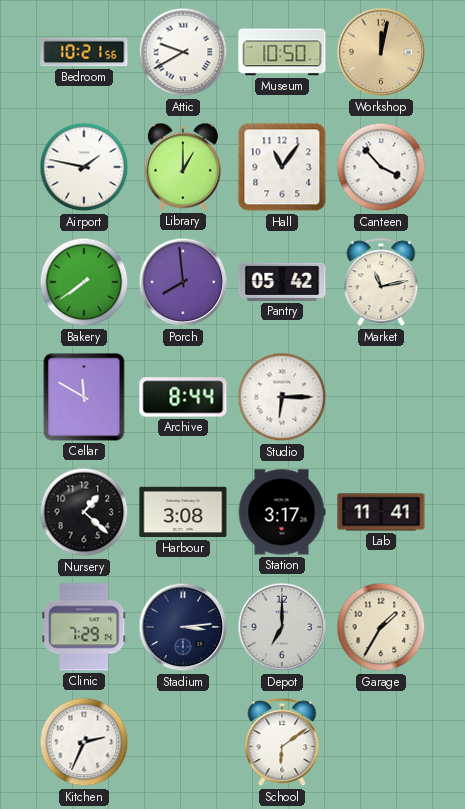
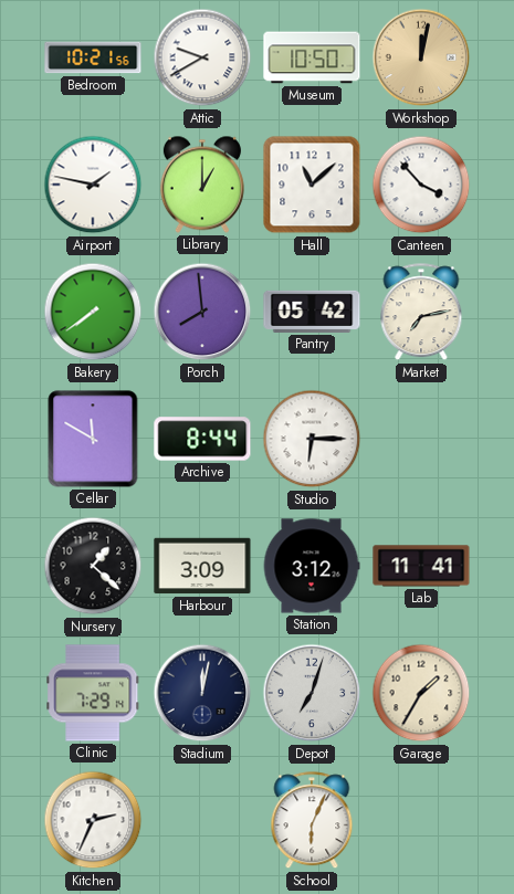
Hall: 11:06 -> 11:08 (312, 185)
Market: 11:13 -> 7:13 (421, 313)
Harbour: 3:08 -> 3:09 (202, 566)
Station: 3:17 -> 3:12 (312, 566)
Stadium: 3:14 -> 12:02 (202, 693)
Depot: 7:00 -> 7:03 (312, 693)
School: 6:09 -> 6:04 (312, 821)
